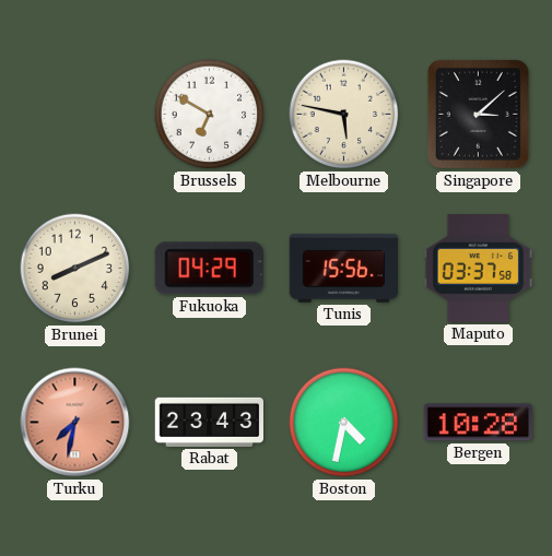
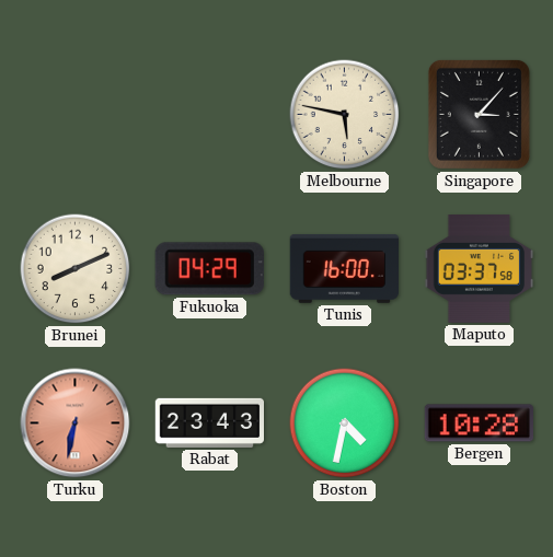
Brussels: 6:50 -> none (210, 115)
Singapore: 3:08 -> 3:07 (479, 114)
Tunis: 15:56 -> 16:00 (344, 268)
Turku: 7:32 -> 6:32 (76, 423)
